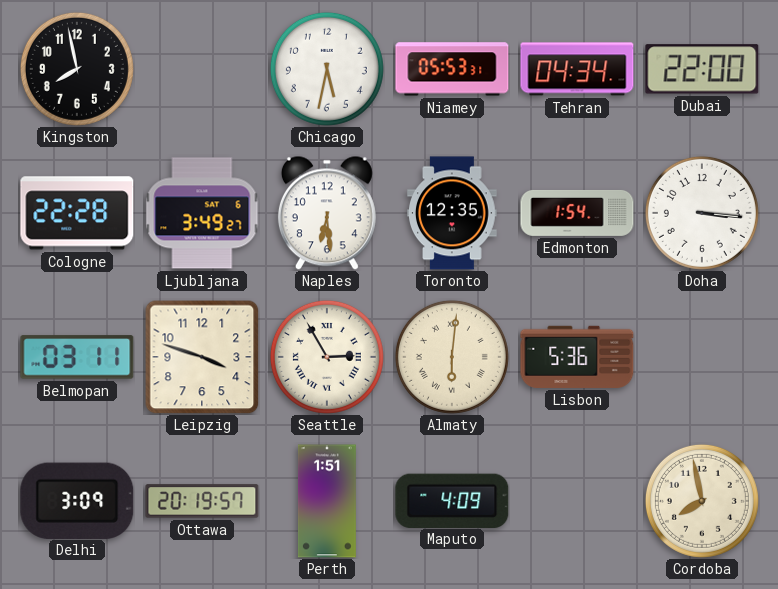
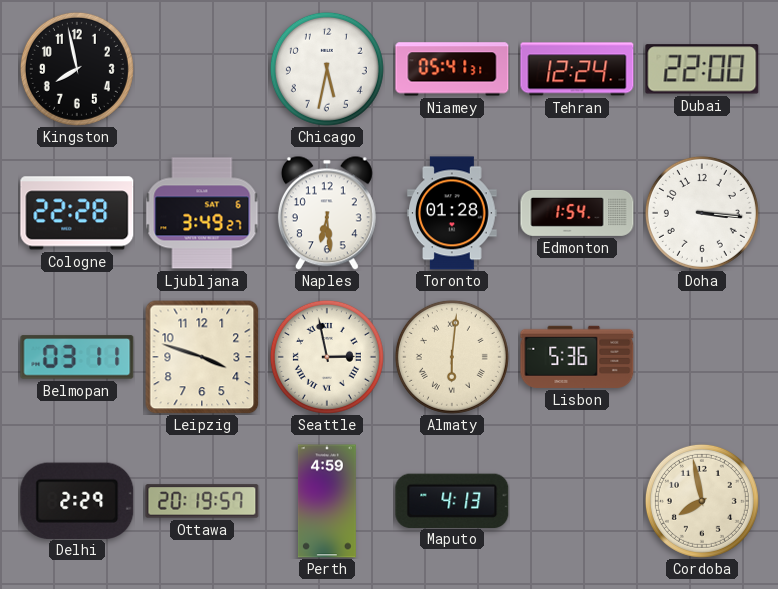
Niamey: 05:53 -> 05:41 (452, 69)
Tehran: 04:34 -> 12:24 (577, 69)
Toronto: 12:35 -> 01:28 (453, 213)
Seattle: 2:55 -> 2:58 (327, 357)
Delhi: 3:09 -> 2:29 (77, 500)
Perth: 1:51 -> 4:59 (327, 501)
Maputo: 4:09 -> 4:13 (452, 500)
